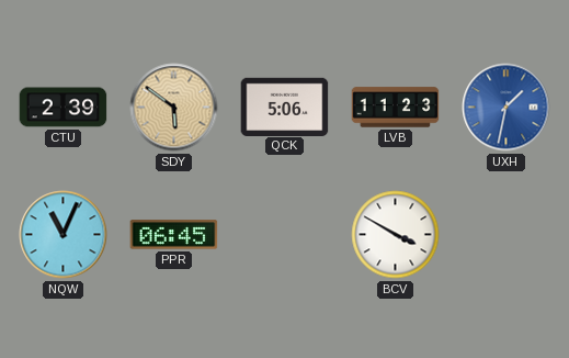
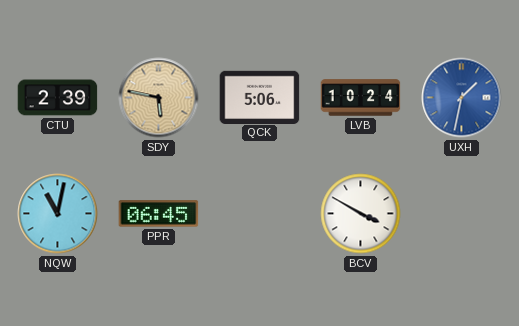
SDY: 5:51 -> 5:47 (159, 98)
LVB: 11:23 -> 10:24 (361, 98)
NQW: 11:04 -> 11:02 (58, 214)
